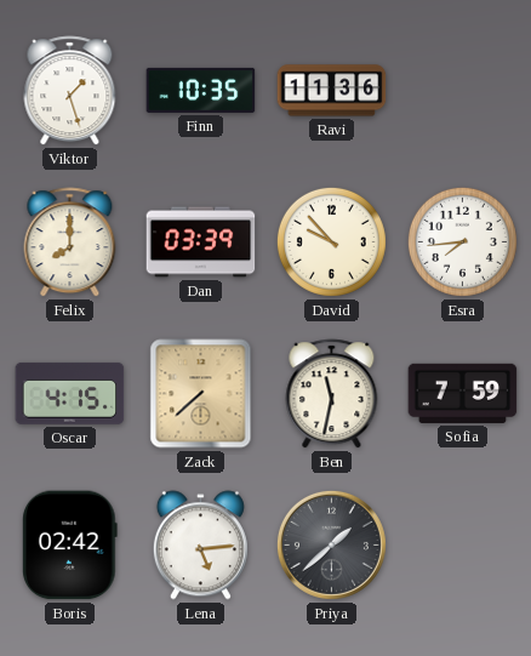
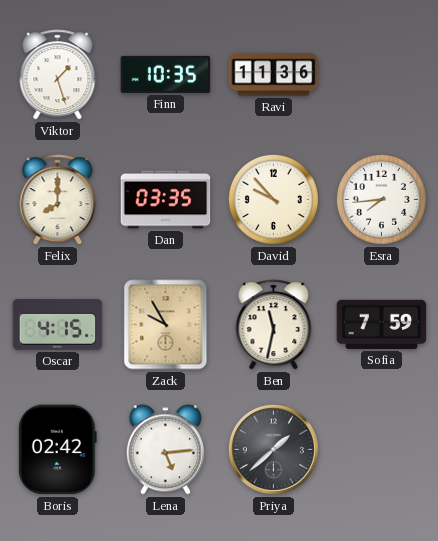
Dan: 03:39 -> 03:35 (166, 200)
Zack: 7:38 -> 9:55 (166, 325)
